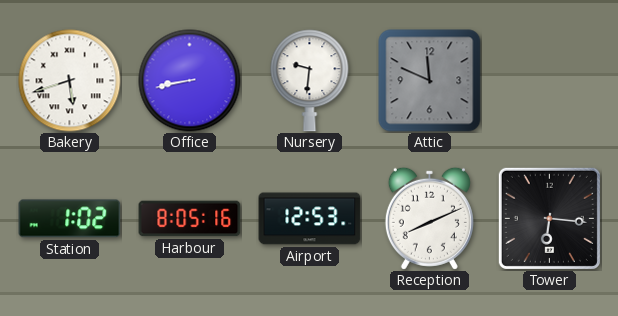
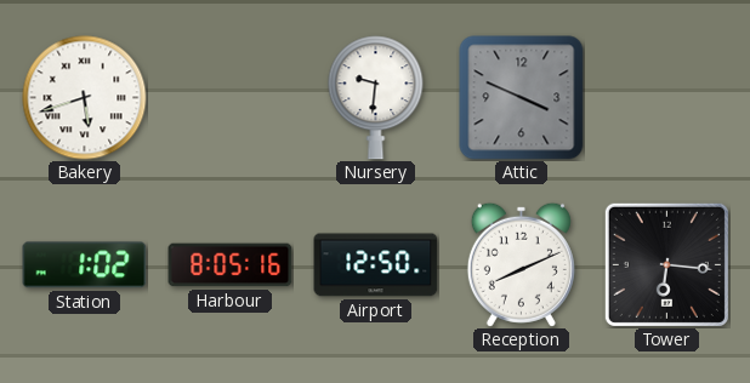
Office: 8:43 -> none (190, 81)
Attic: 11:49 -> 3:49 (522, 98)
Airport: 12:53 -> 12:50 (376, 265)
